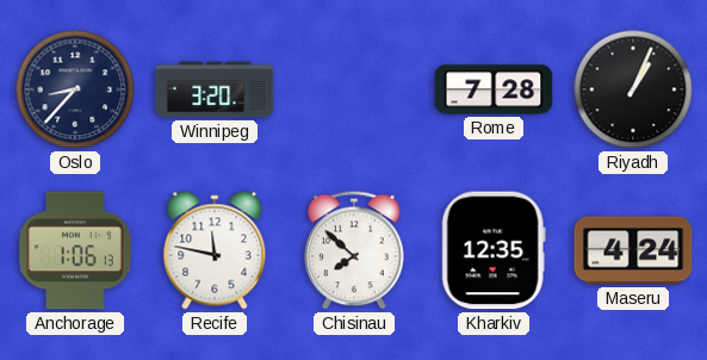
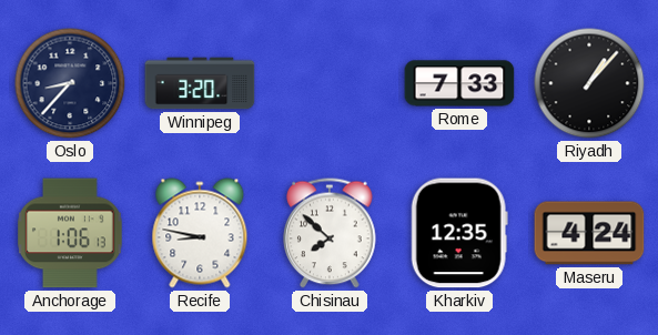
Rome: 7:28 -> 7:33 (459, 83)
Riyadh: 1:04 -> 1:07 (589, 83)
Recife: 11:47 -> 8:47 (200, 233)
